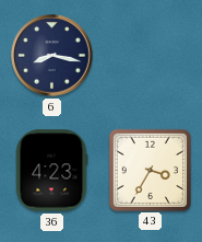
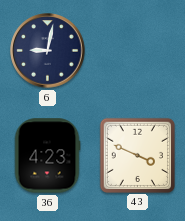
6: 8:17 -> 9:02 (48, 51)
43: 3:35 -> 3:49 (137, 155)
